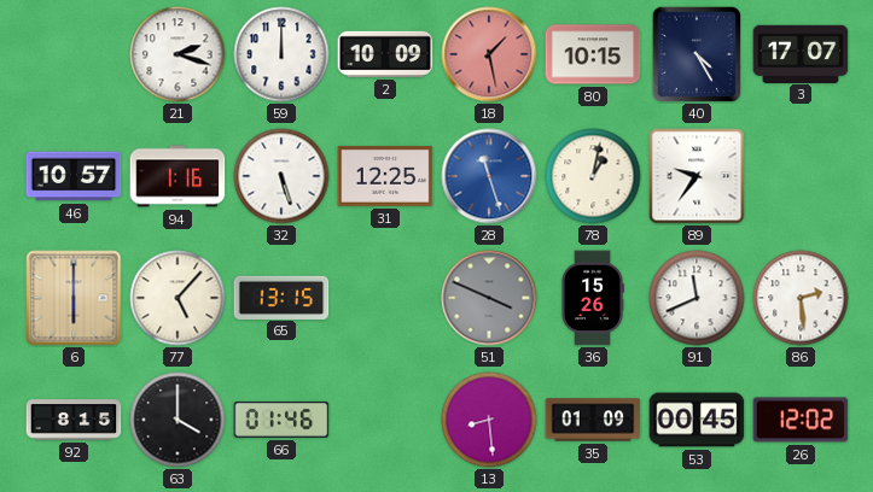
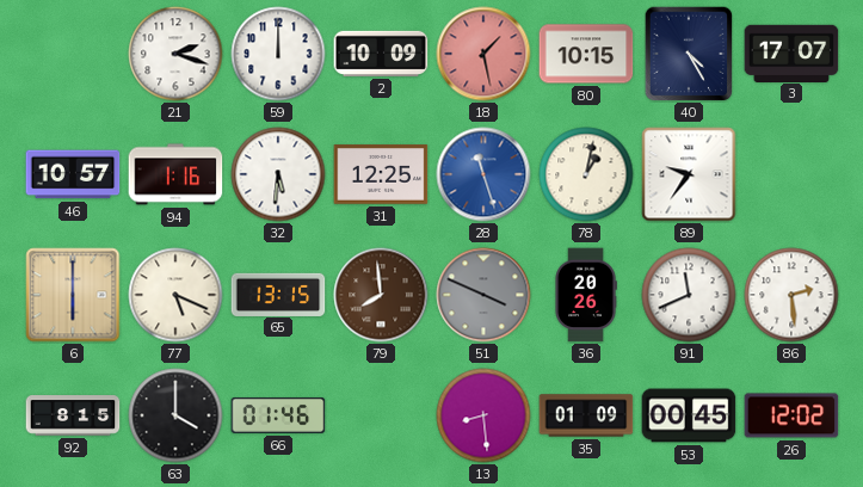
32: 5:27 -> 5:31 (278, 174)
77: 5:07 -> 5:19 (175, 295)
79: none -> 7:59 (381, 295)
36: 15:26 -> 20:26 (586, 295)
